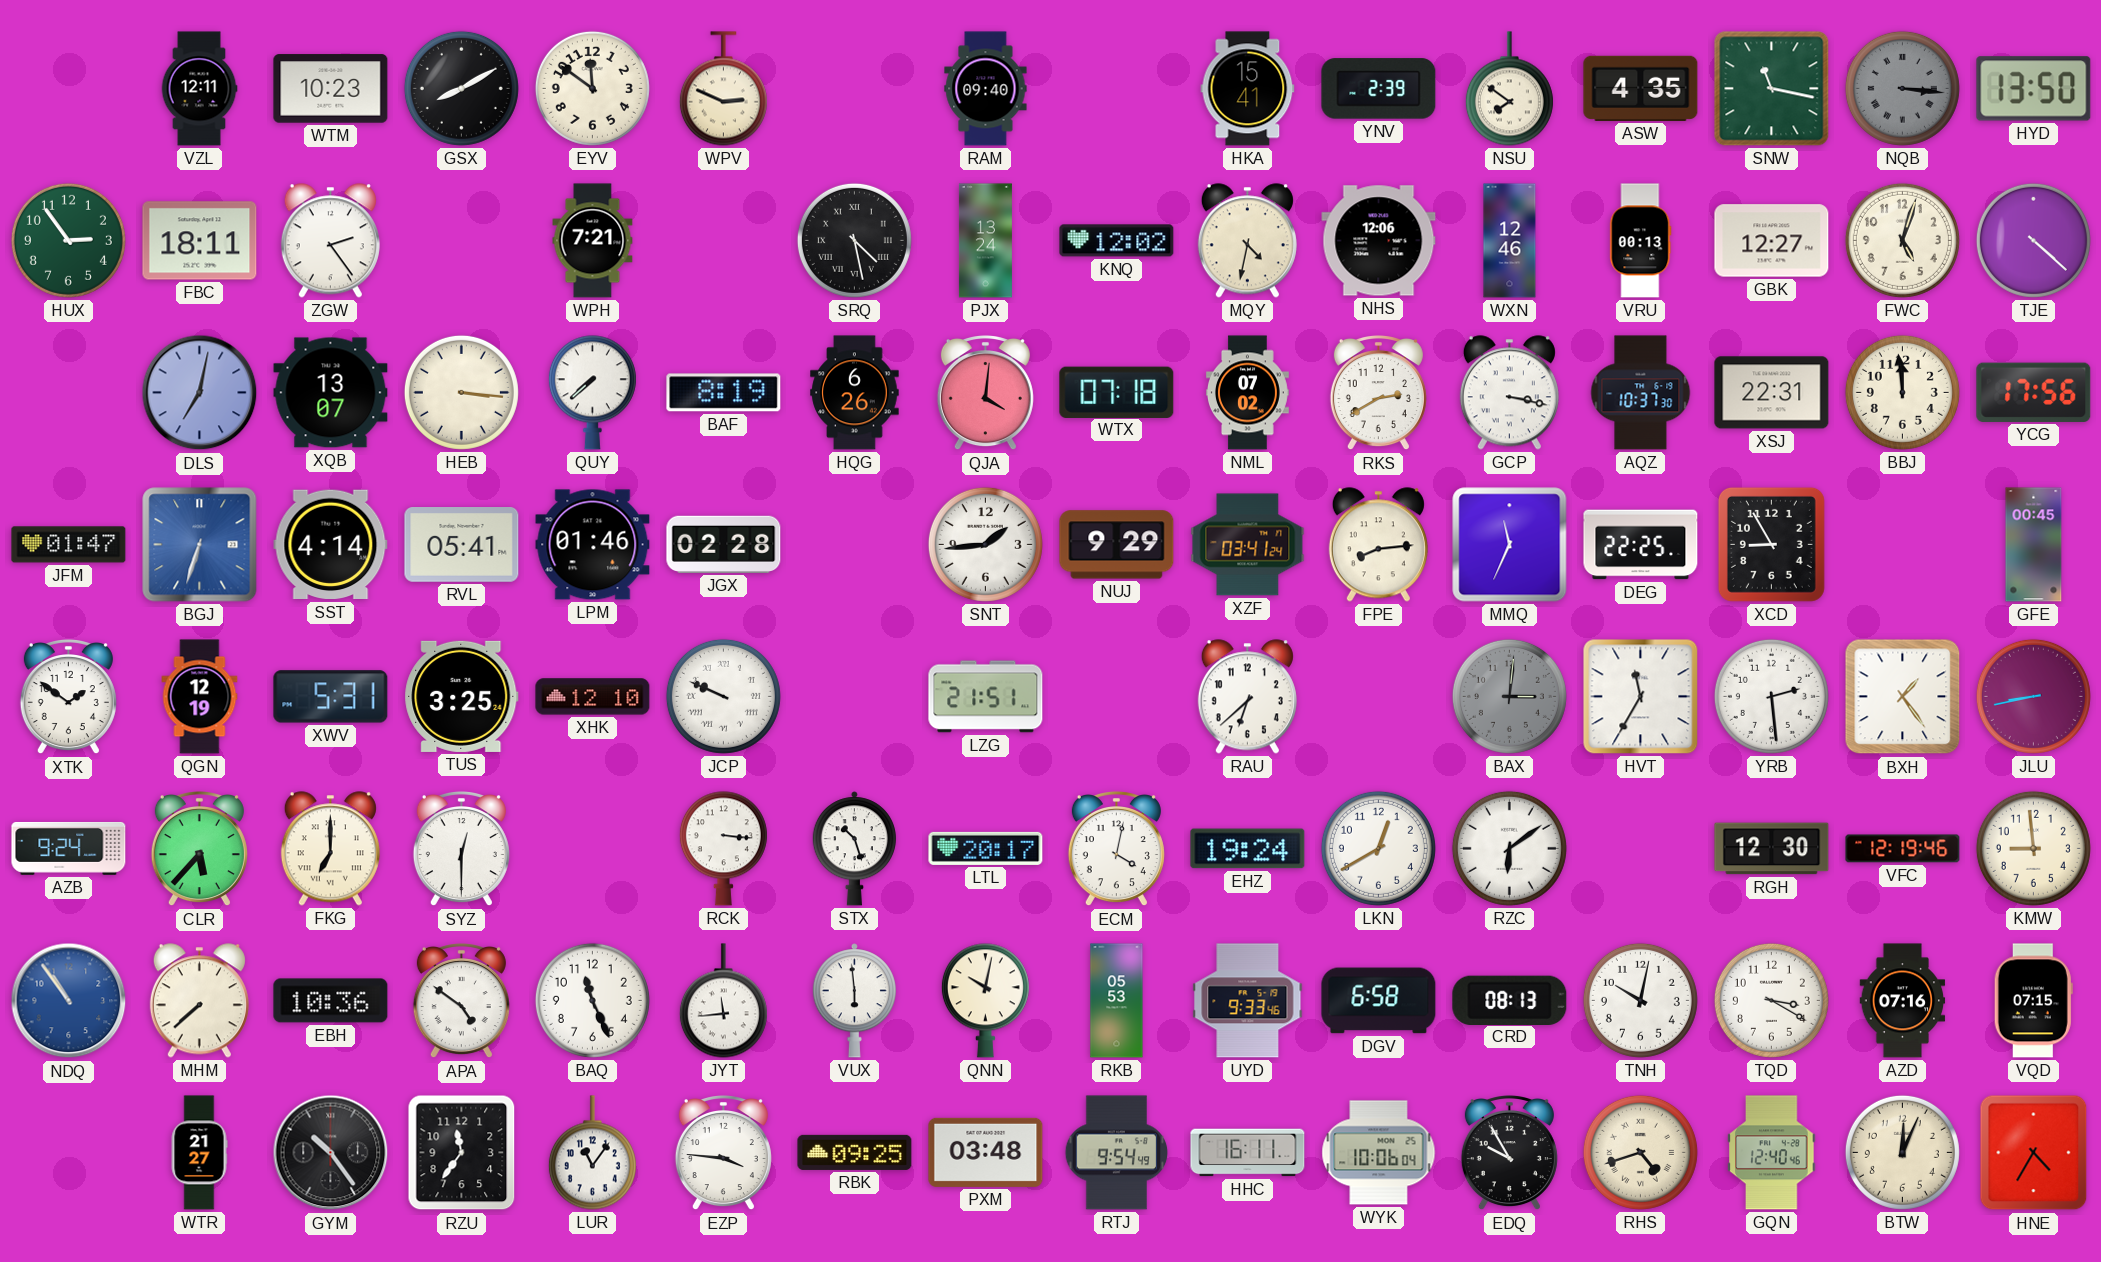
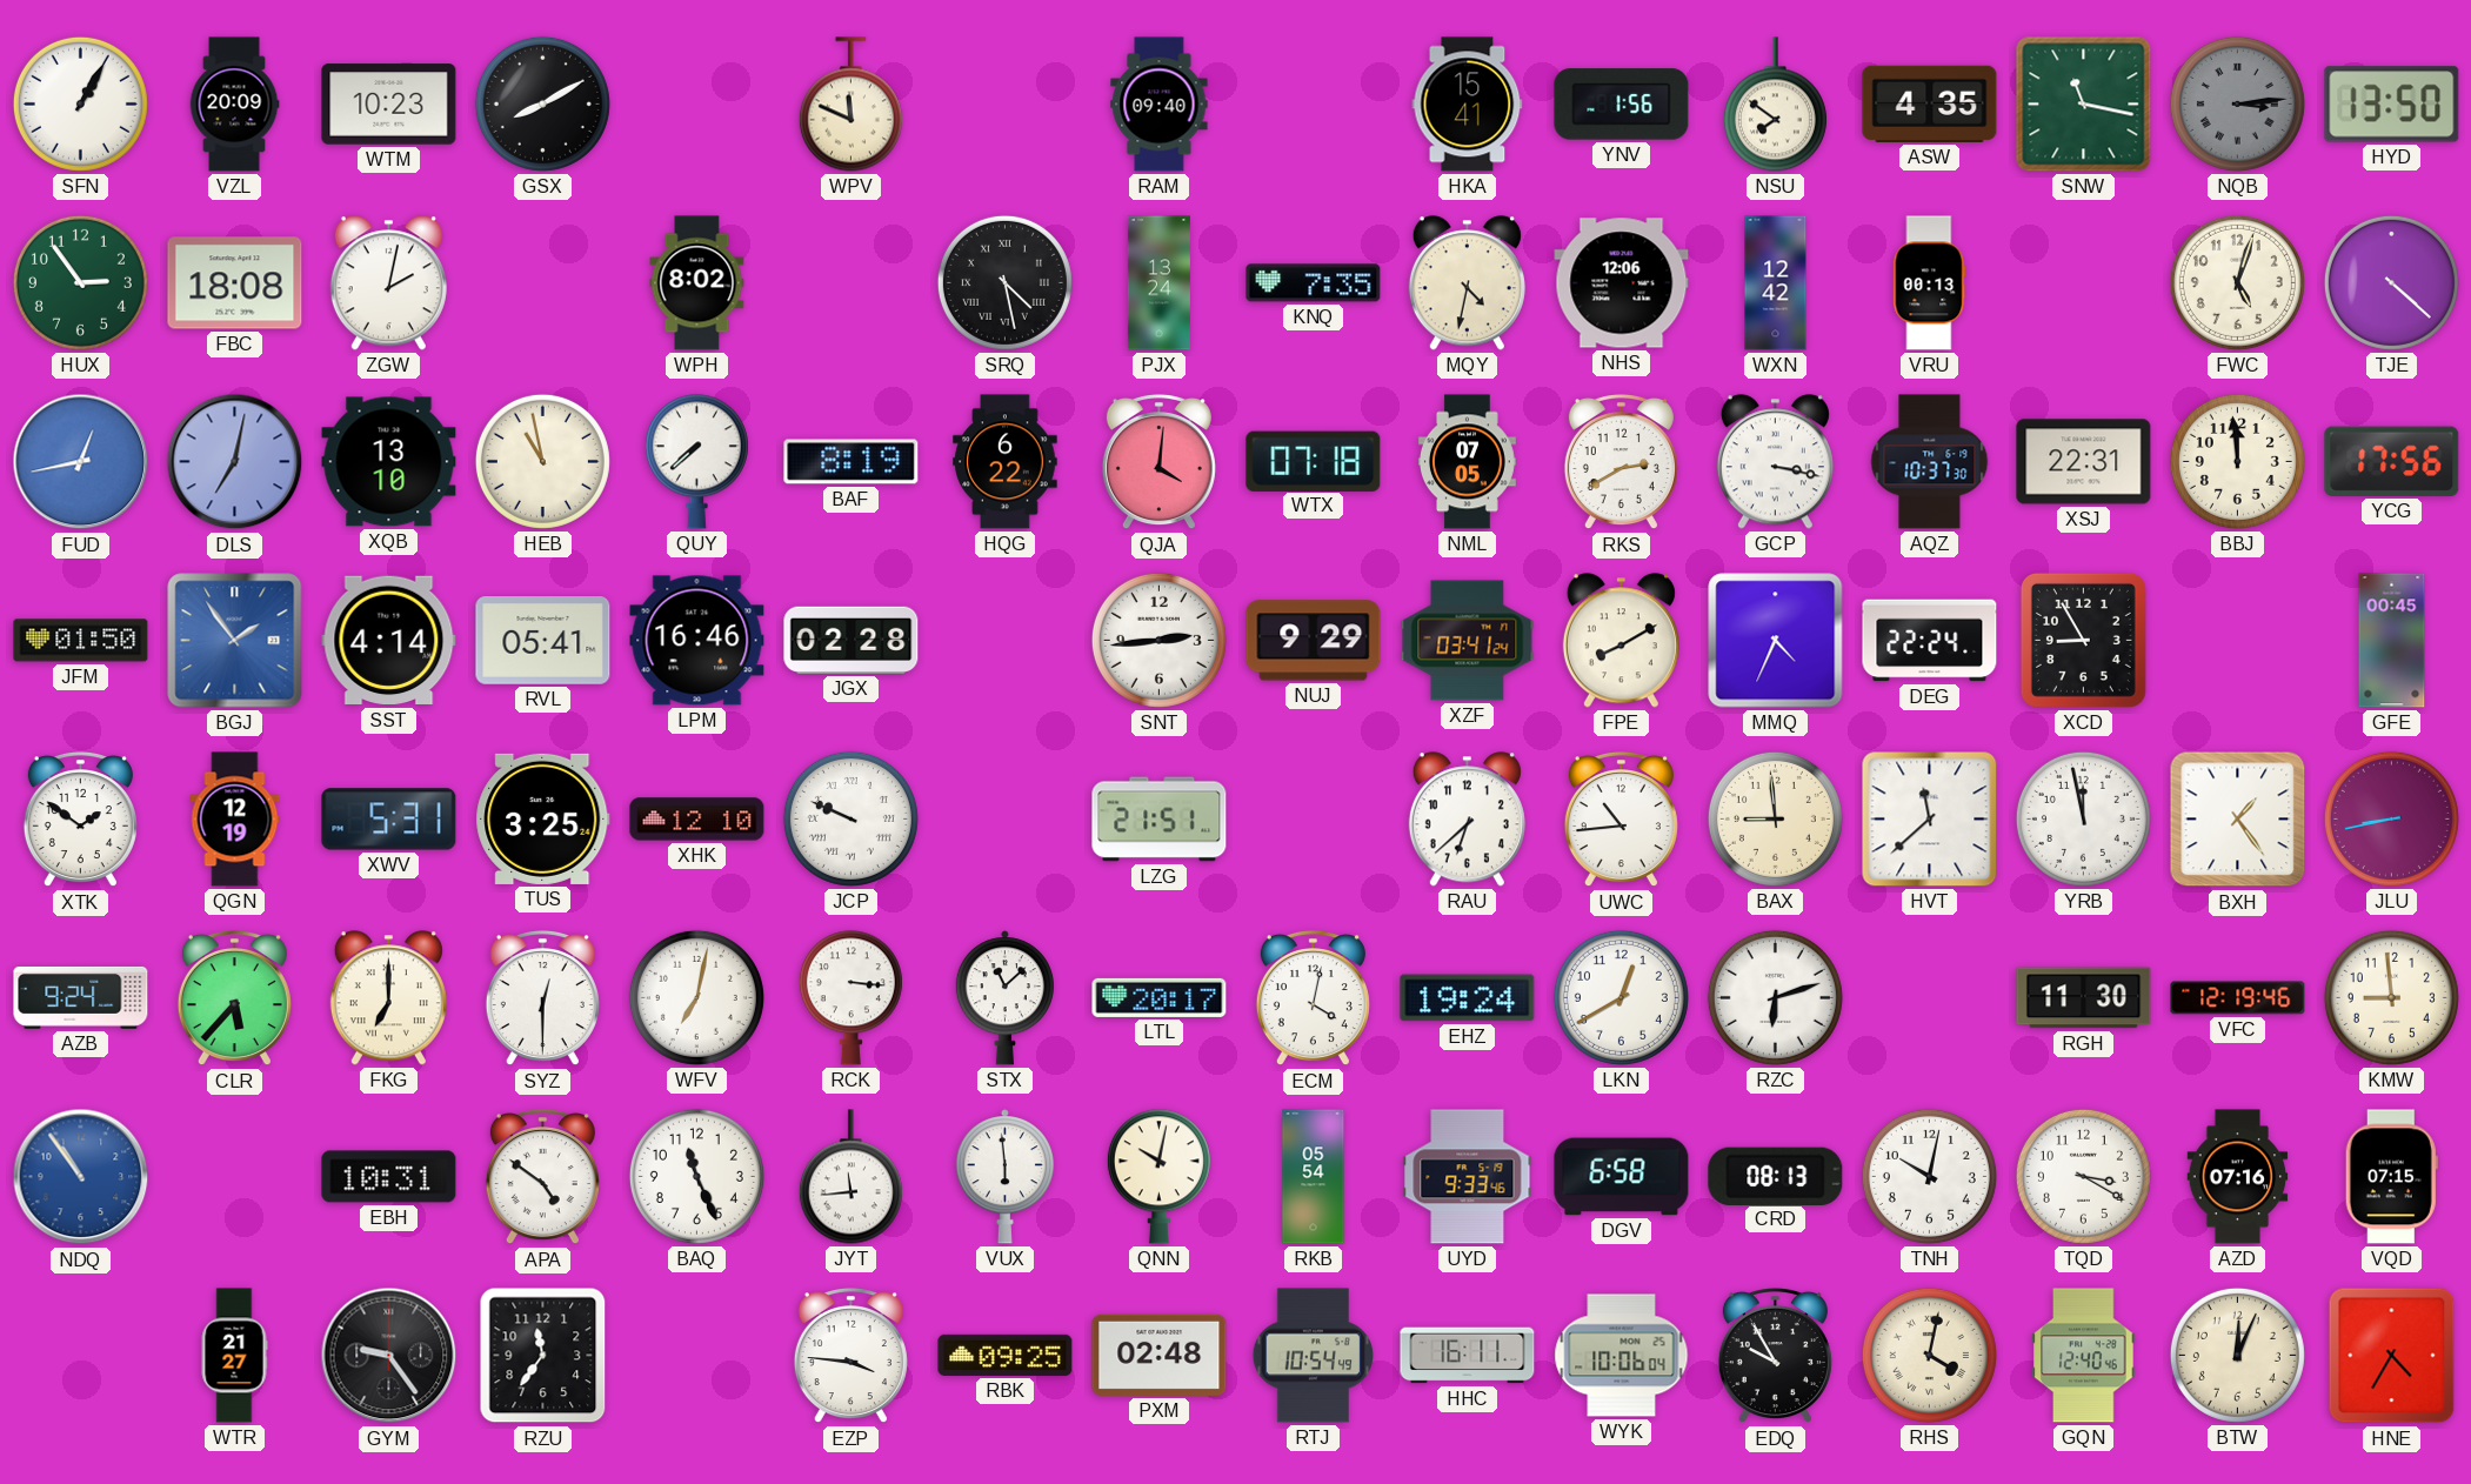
SFN: none -> 1:05 (80, 103)
VZL: 12:11 -> 20:09 (234, 105)
EYV: 11:51 -> none (592, 88)
WPV: 2:49 -> 11:49 (850, 105)
YNV: 2:39 -> 1:56 (1622, 105)
NQB: 3:16 -> 3:14 (2237, 103)
FBC: 18:11 -> 18:08 (235, 283)
ZGW: 2:24 -> 2:02 (388, 283)
WPH: 7:21 -> 8:02 (697, 283)
KNQ: 12:02 -> 7:35 (1314, 283)
WXN: 12:46 -> 12:42 (1776, 283)
GBK: 12:27 -> none (1772, 241)
FUD: none -> 12:43 (81, 462)
XQB: 13:07 -> 13:10 (389, 462)
HEB: 3:16 -> 10:58 (542, 461)
HQG: 6:26 -> 6:22 (1006, 462)
NML: 07:02 -> 07:05 (1467, 462)
JFM: 01:47 -> 01:50 (81, 641)
BGJ: 6:33 -> 1:54 (235, 641)
LPM: 01:46 -> 16:46 (697, 641)
SNT: 1:44 -> 2:44 (1158, 640)
FPE: 8:14 -> 8:10 (1621, 641)
MMQ: 11:34 -> 4:34 (1776, 641)
DEG: 22:25 -> 22:24 (1930, 641)
UWC: none -> 10:44 (1621, 821)
BAX: 3:01 -> 8:59 (1775, 818)
BAX dial: grey -> cream (1775, 818)
HVT: 11:35 -> 11:38 (1930, 820)
YRB: 2:29 -> 11:58 (2083, 818)
WFV: none -> 7:02 (696, 997)
STX: 10:27 -> 11:08 (1004, 998)
RZC: 6:09 -> 6:12 (1775, 997)
RGH: 12:30 -> 11:30 (2084, 998)
MHM: 7:38 -> none (199, 1001)
EBH: 10:36 -> 10:31 (389, 1177)
RKB: 05:53 -> 05:54 (1314, 1177)
GYM: 10:24 -> 9:24 (389, 1356)
LUR: 11:06 -> none (592, 1153)
PXM: 03:48 -> 02:48 (1160, 1355)
RTJ: 9:54 -> 10:54 (1314, 1356)
RHS: 4:42 -> 4:02 (1929, 1355)
